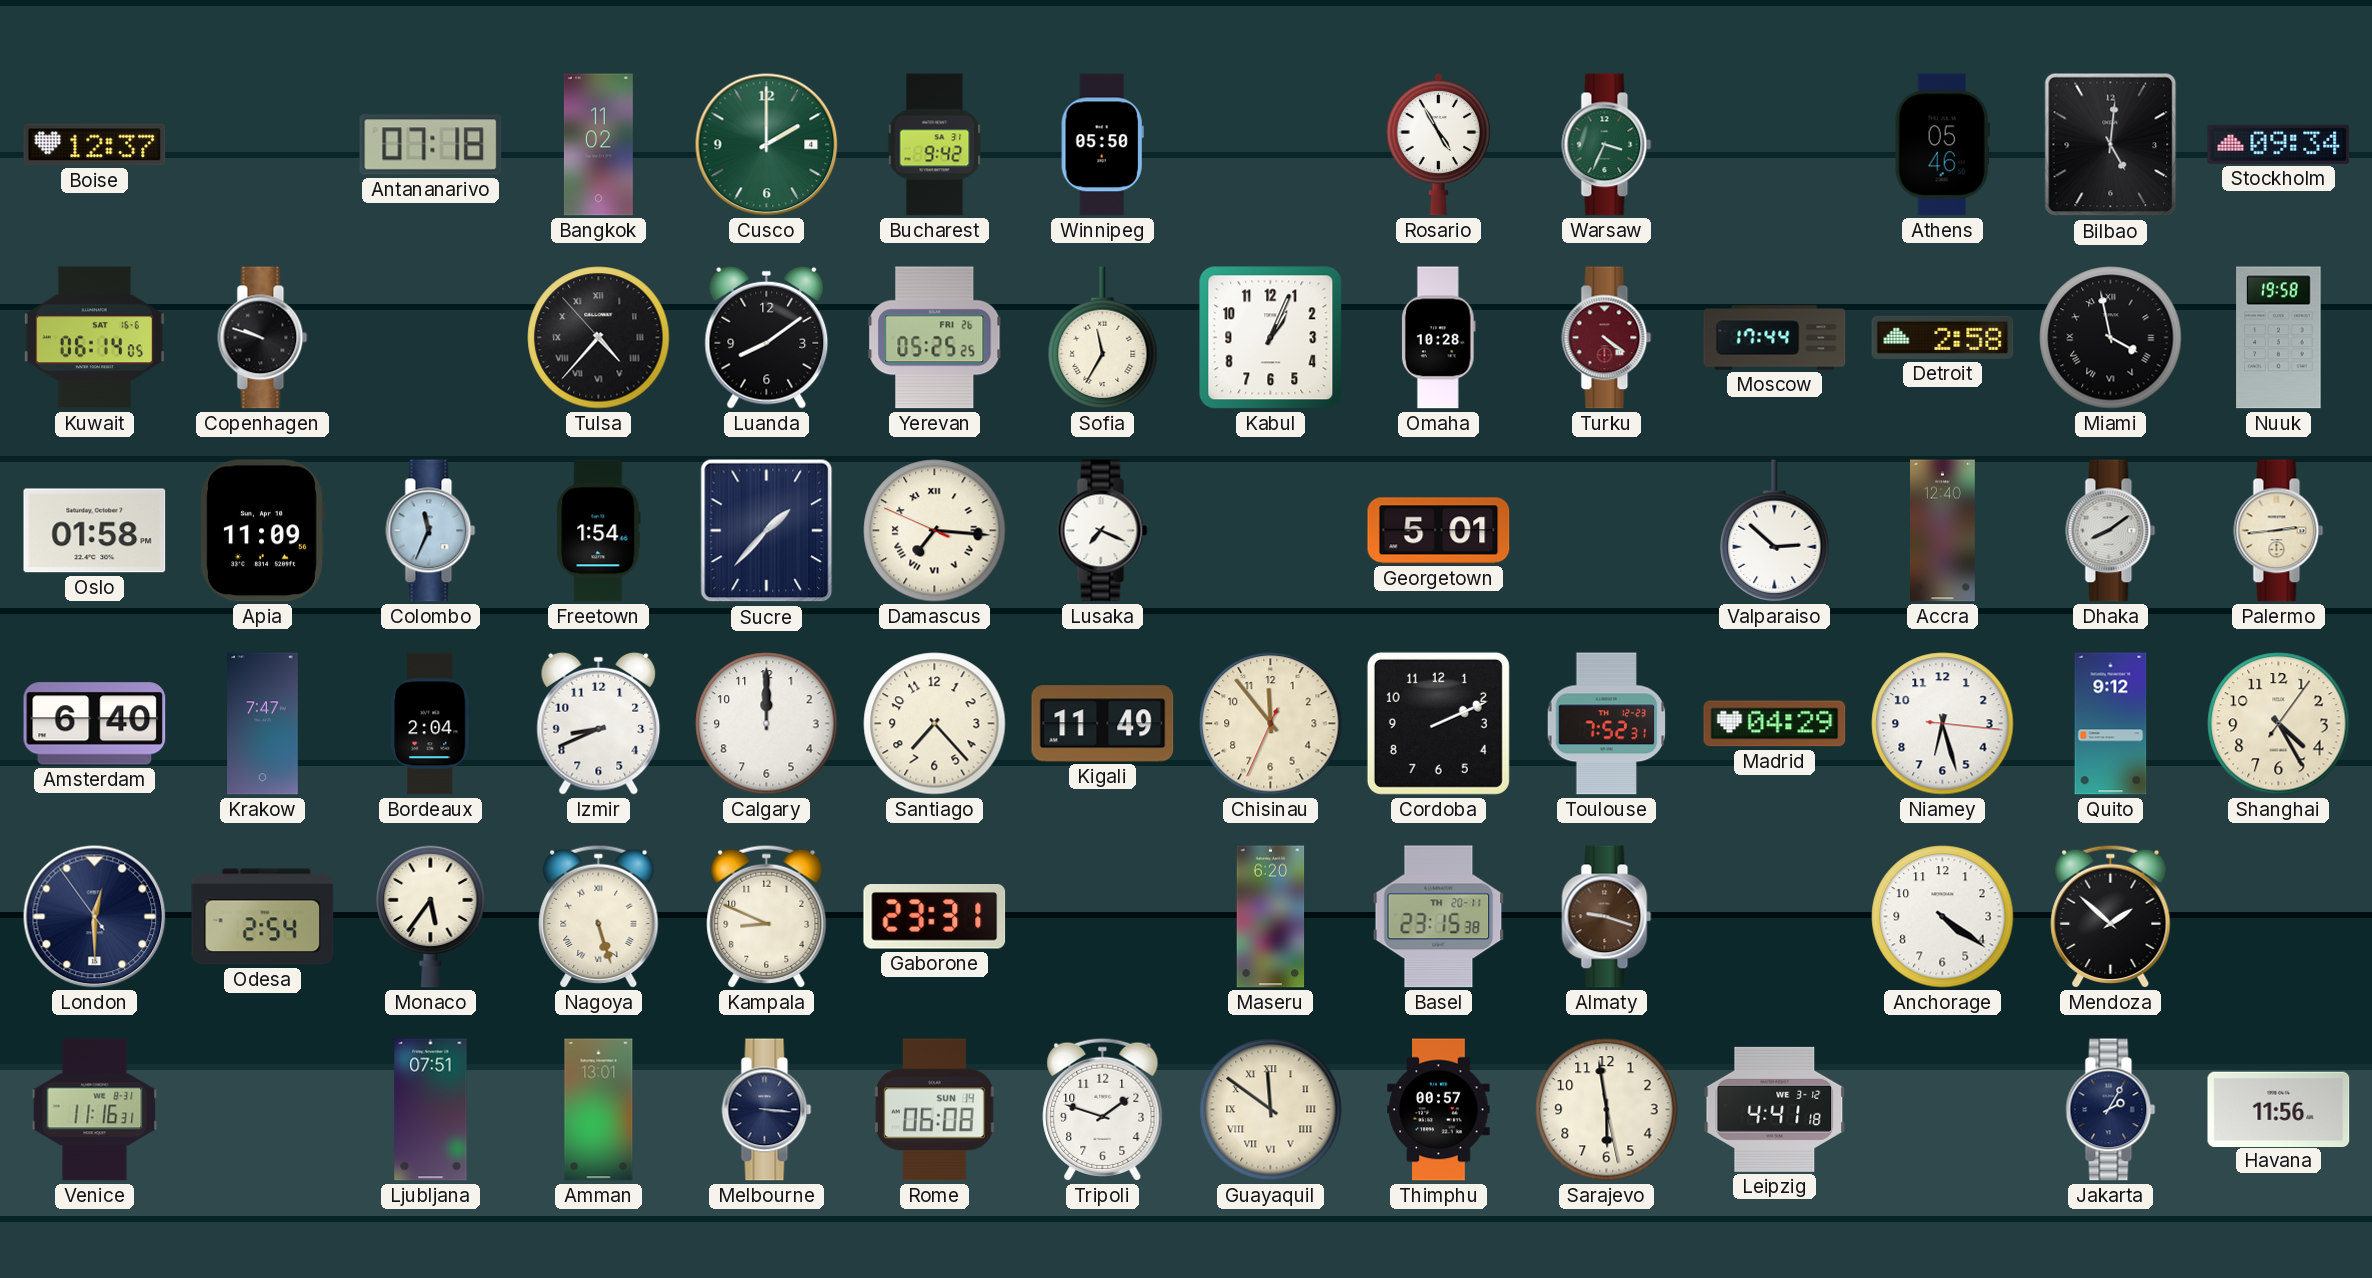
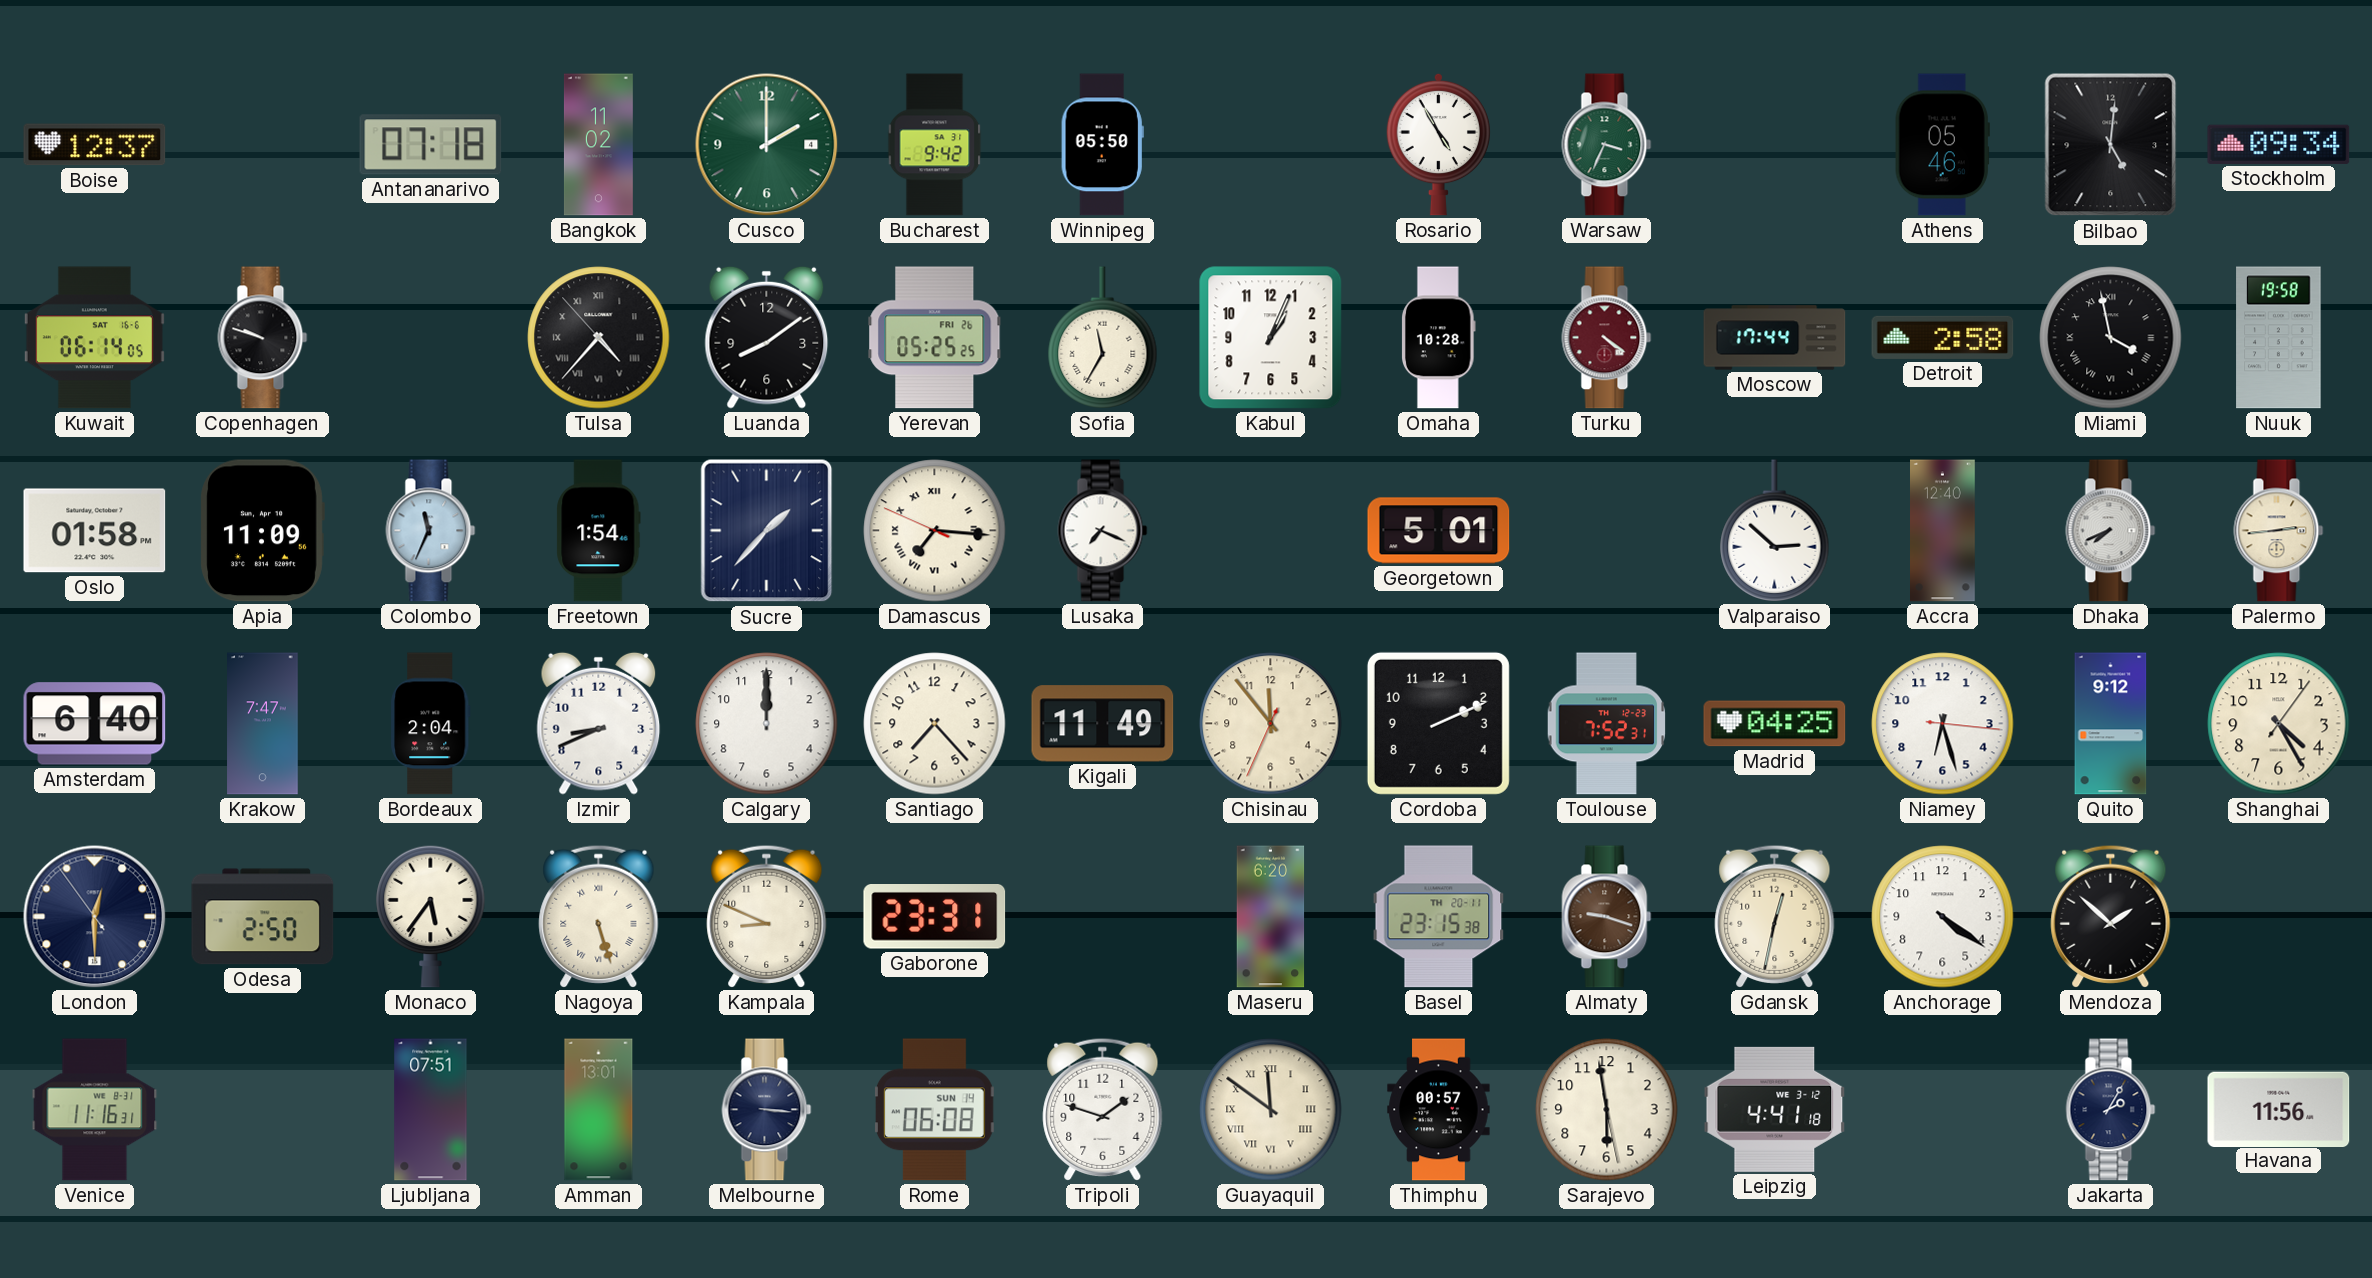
Dhaka: 8:09 -> 7:41 (2111, 531)
Madrid: 04:29 -> 04:25 (1775, 724)
Odesa: 2:54 -> 2:50 (263, 917)
Gdansk: none -> 12:32 (1775, 916)
